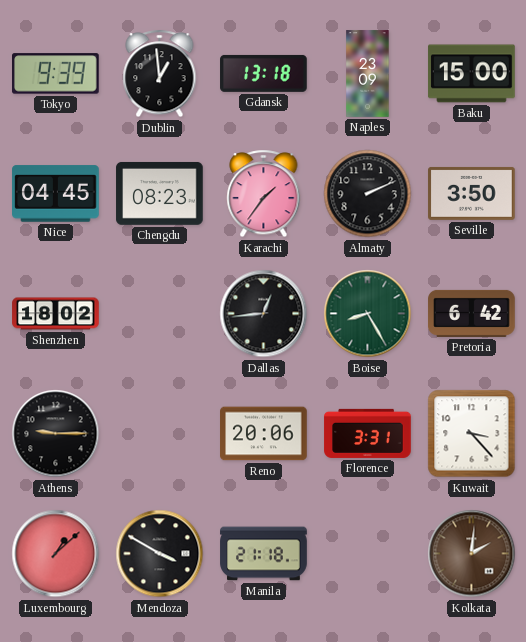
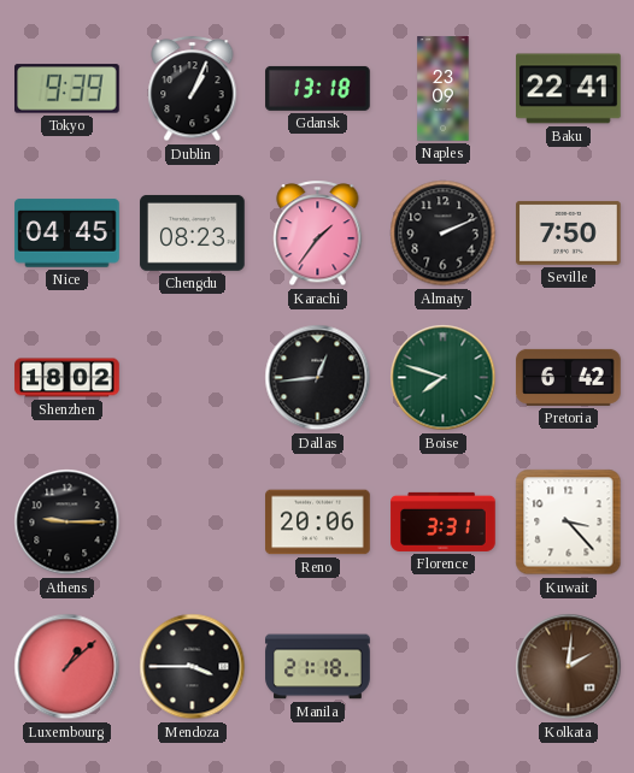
Dublin: 12:59 -> 1:04 (193, 89)
Baku: 15:00 -> 22:41 (569, 89)
Seville: 3:50 -> 7:50 (569, 232)
Boise: 8:25 -> 7:48 (444, 378)
Mendoza: 3:50 -> 3:45 (193, 667)
